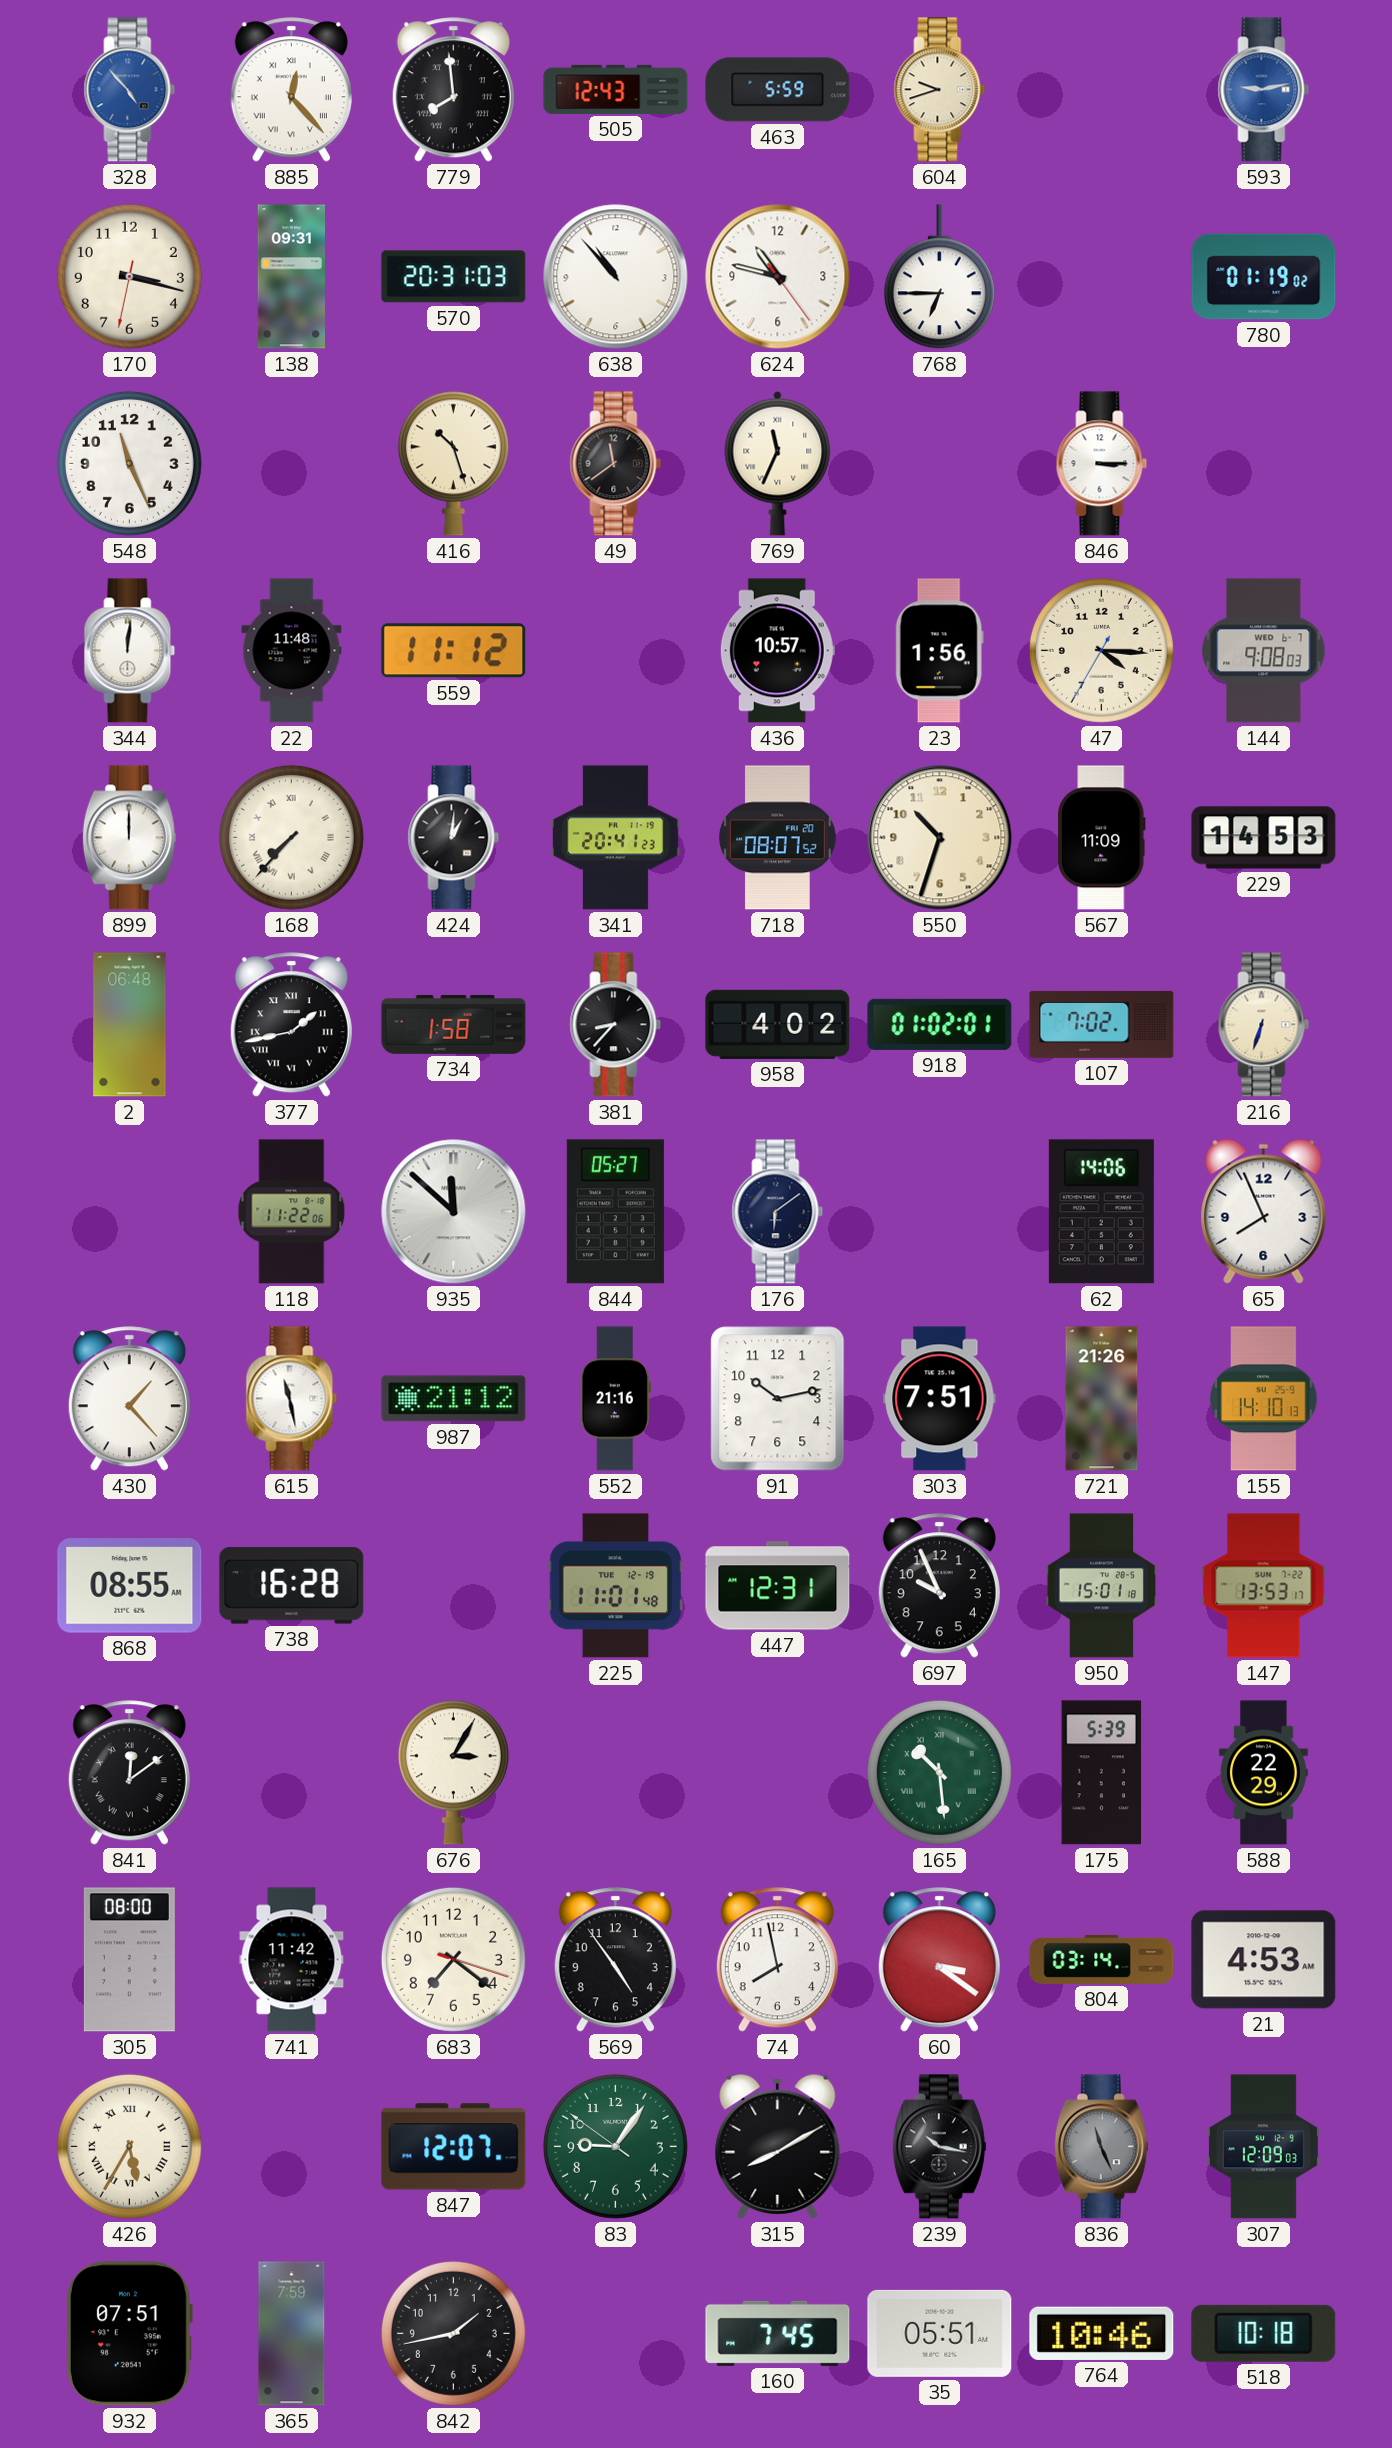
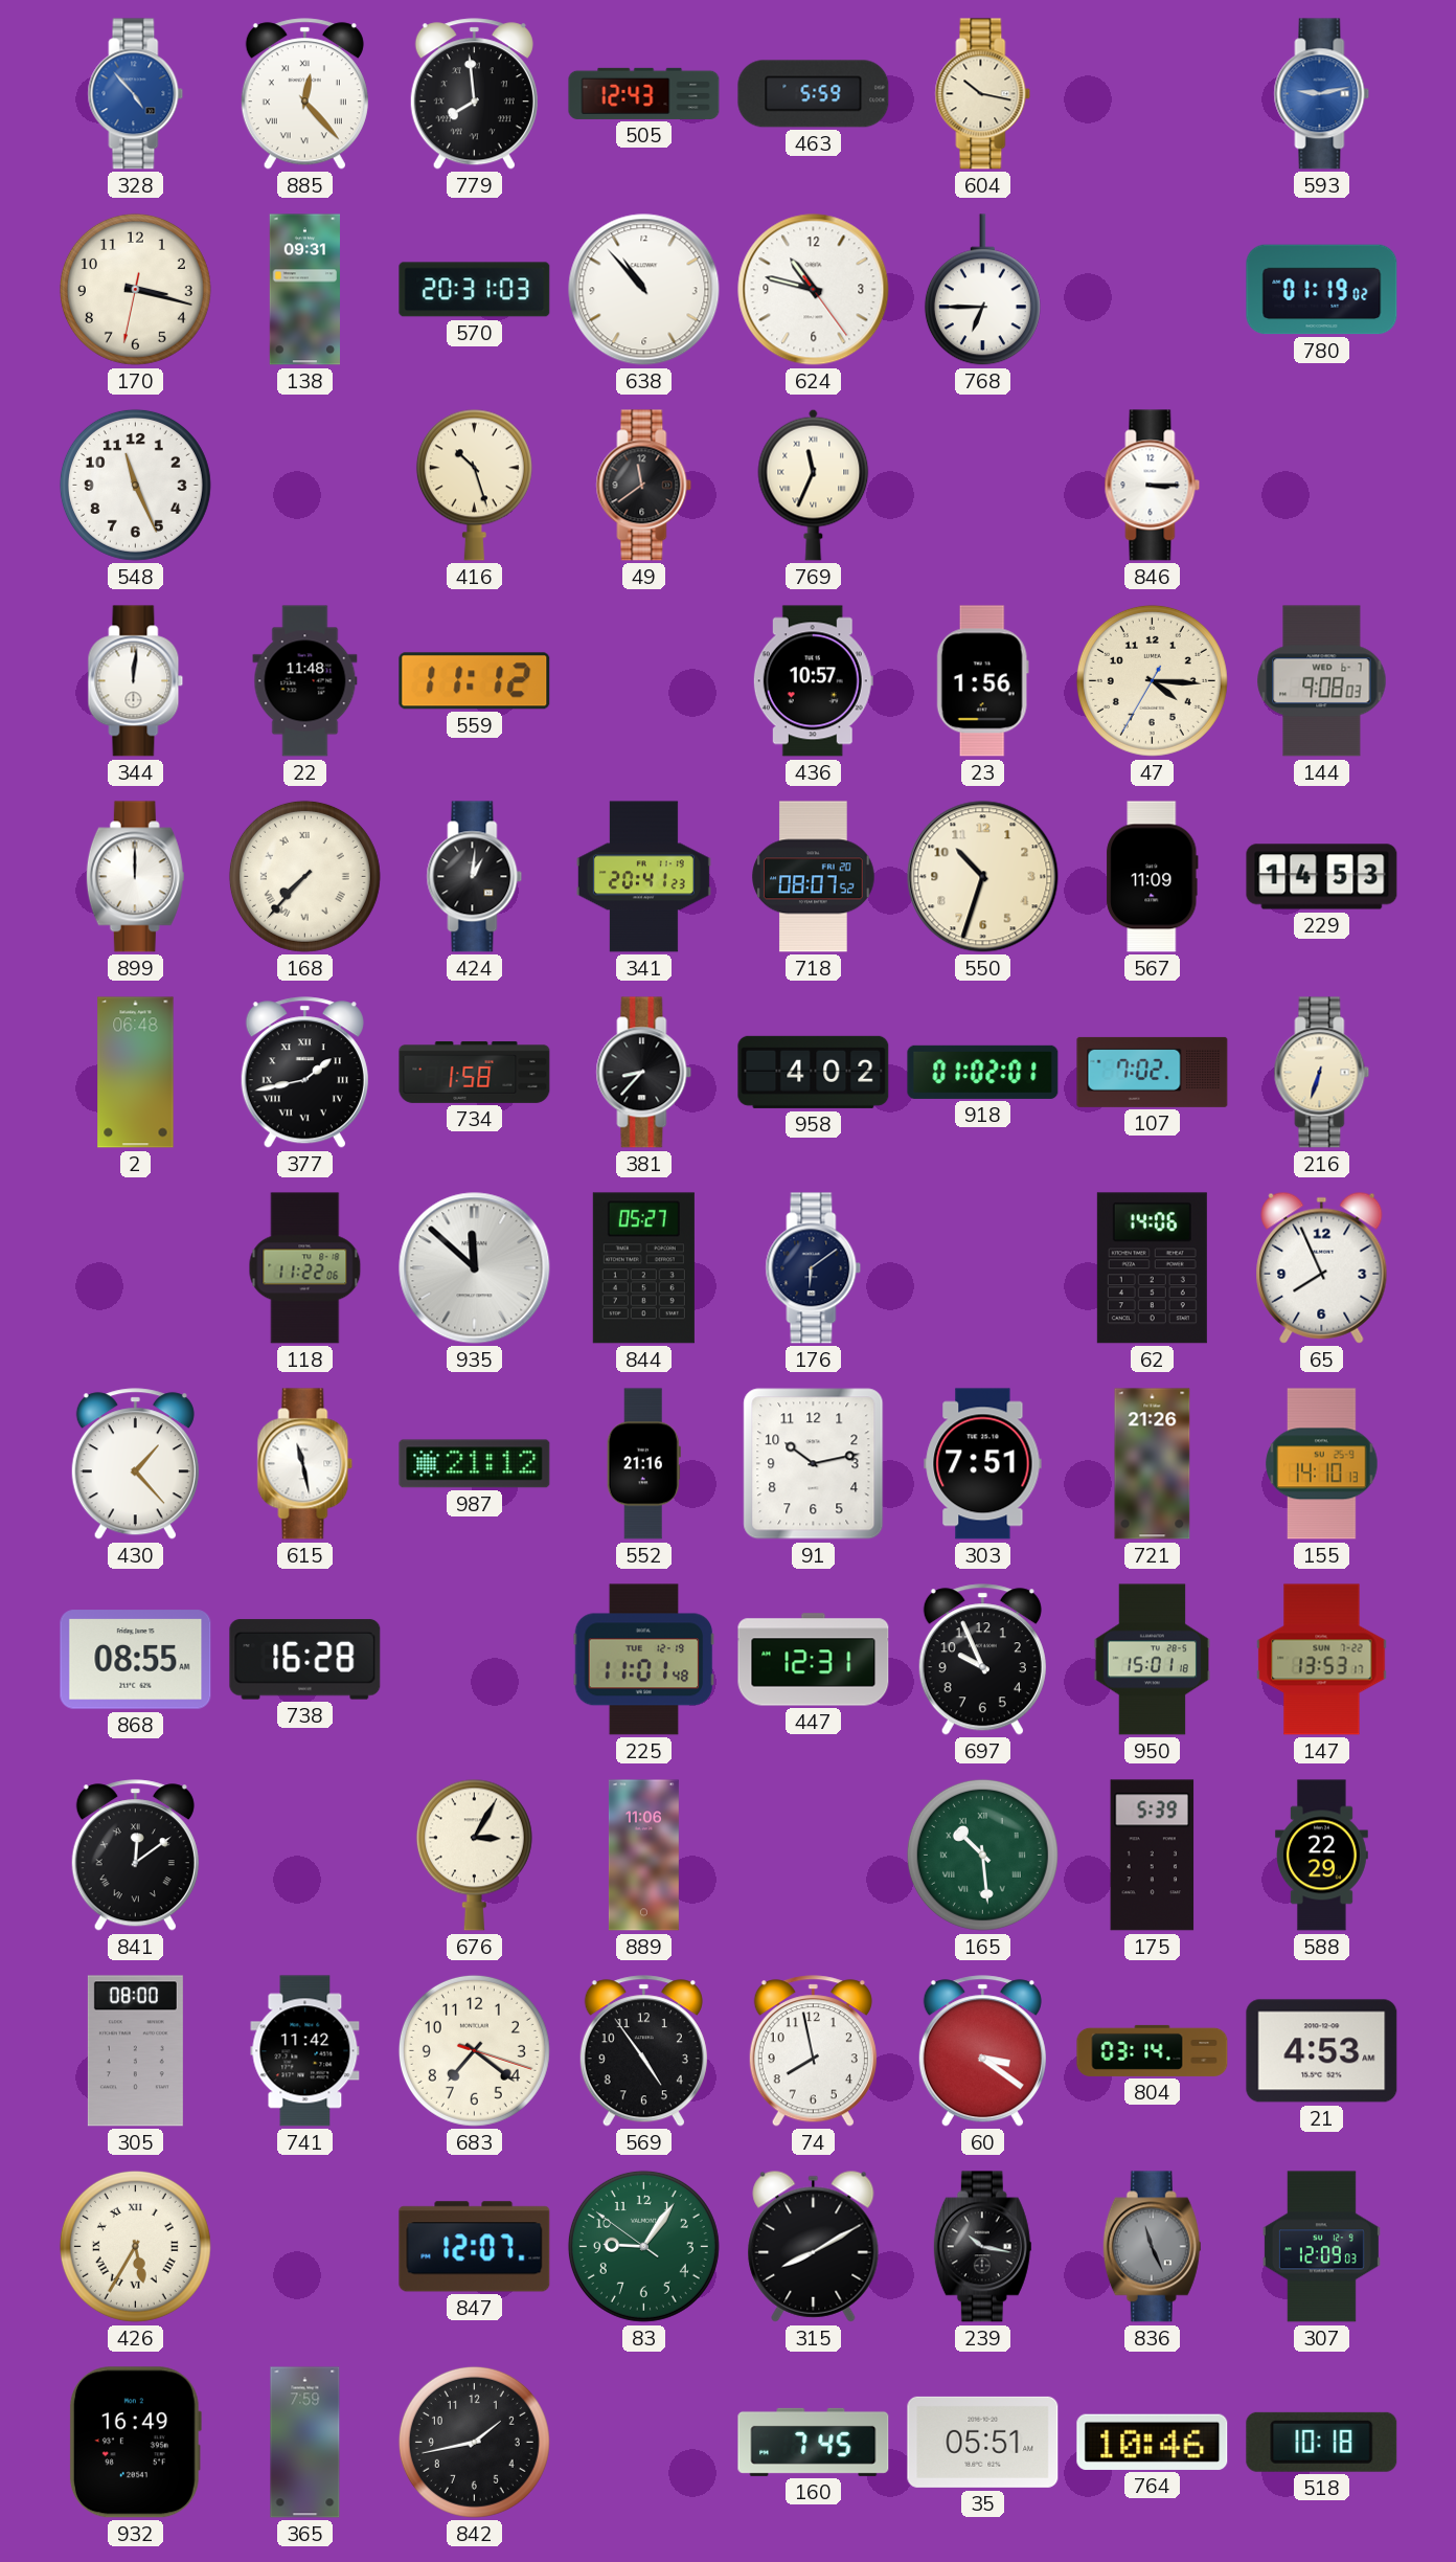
604: 9:42 -> 10:17 (983, 94)
889: none -> 11:06 (643, 1856)
932: 07:51 -> 16:49 (135, 2443)
